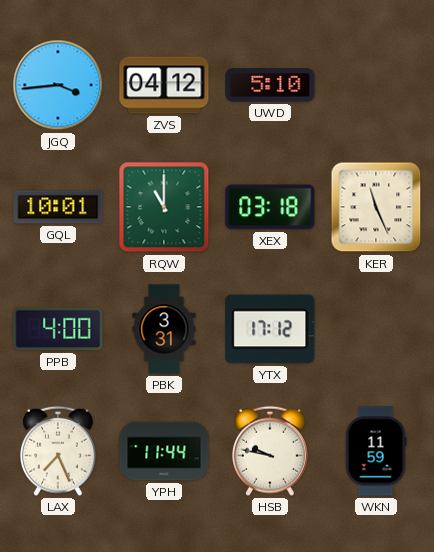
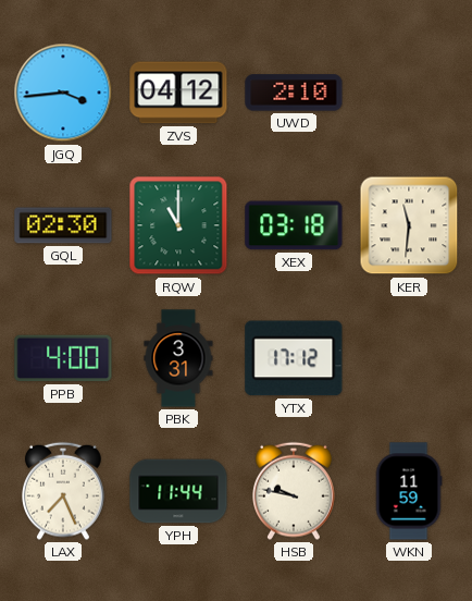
UWD: 5:10 -> 2:10 (294, 93)
GQL: 10:01 -> 02:30 (63, 225)
KER: 11:26 -> 11:31 (409, 225)
